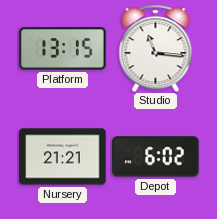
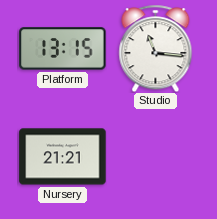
Depot: 6:02 -> none (156, 157)
